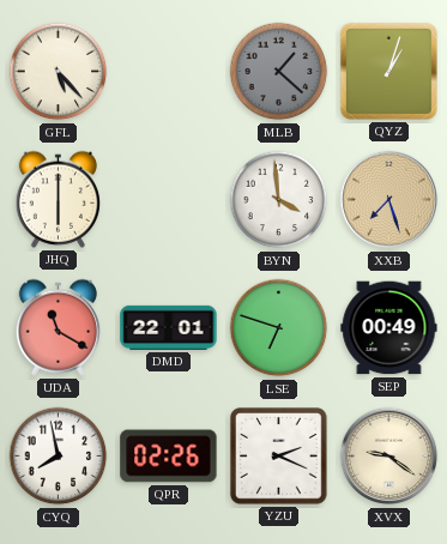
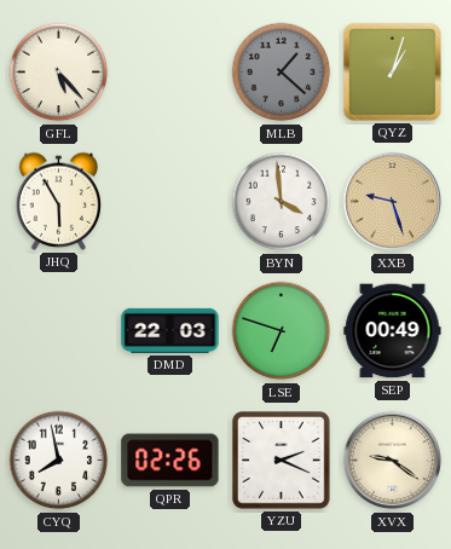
JHQ: 6:00 -> 5:55 (58, 201)
XXB: 7:27 -> 9:27 (393, 202)
UDA: 11:20 -> none (58, 327)
DMD: 22:01 -> 22:03 (170, 330)
